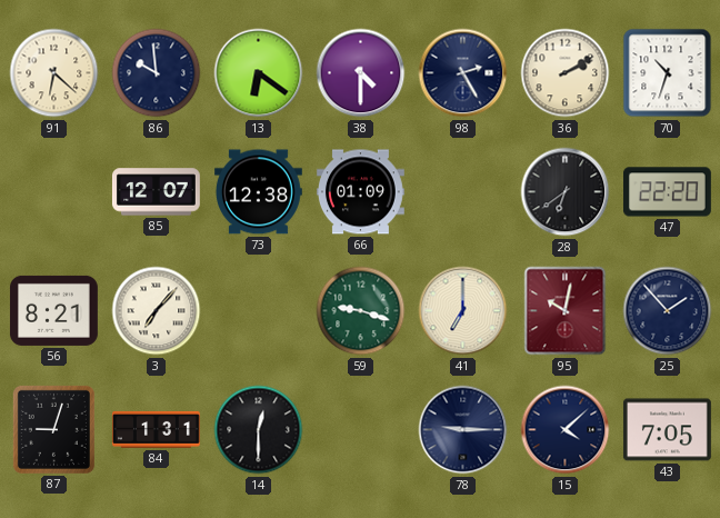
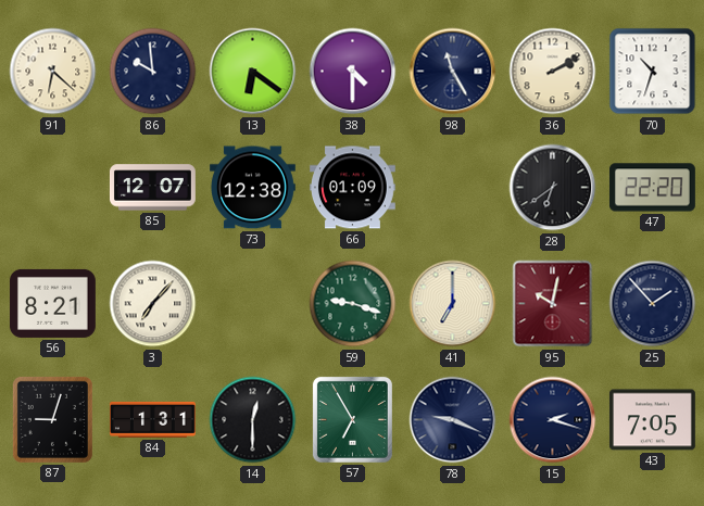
98: 2:25 -> 11:25 (453, 72)
57: none -> 6:55 (352, 419)
78: 9:15 -> 9:19 (453, 420)
15: 4:08 -> 2:18 (553, 420)
